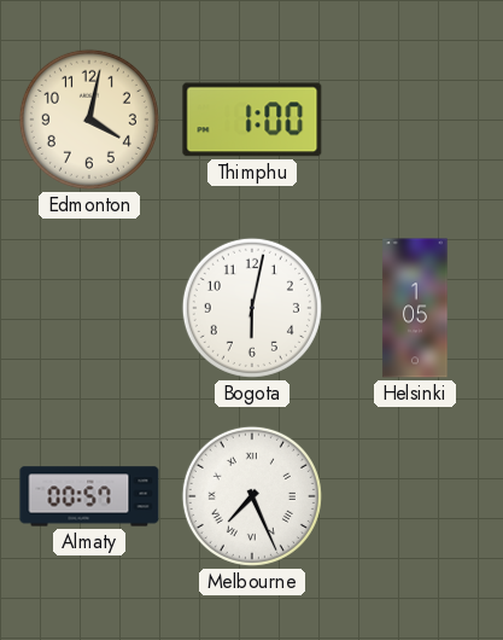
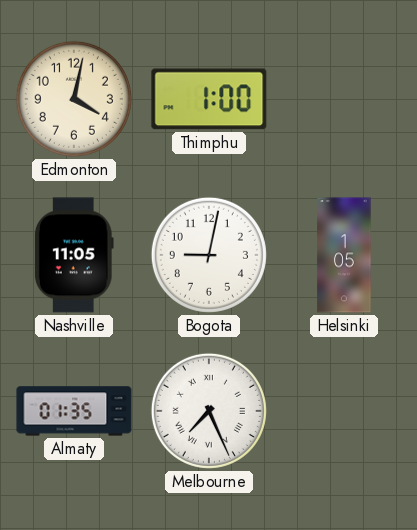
Nashville: none -> 11:05 (74, 255)
Bogota: 6:02 -> 9:02 (209, 255)
Almaty: 00:57 -> 01:35 (74, 411)
